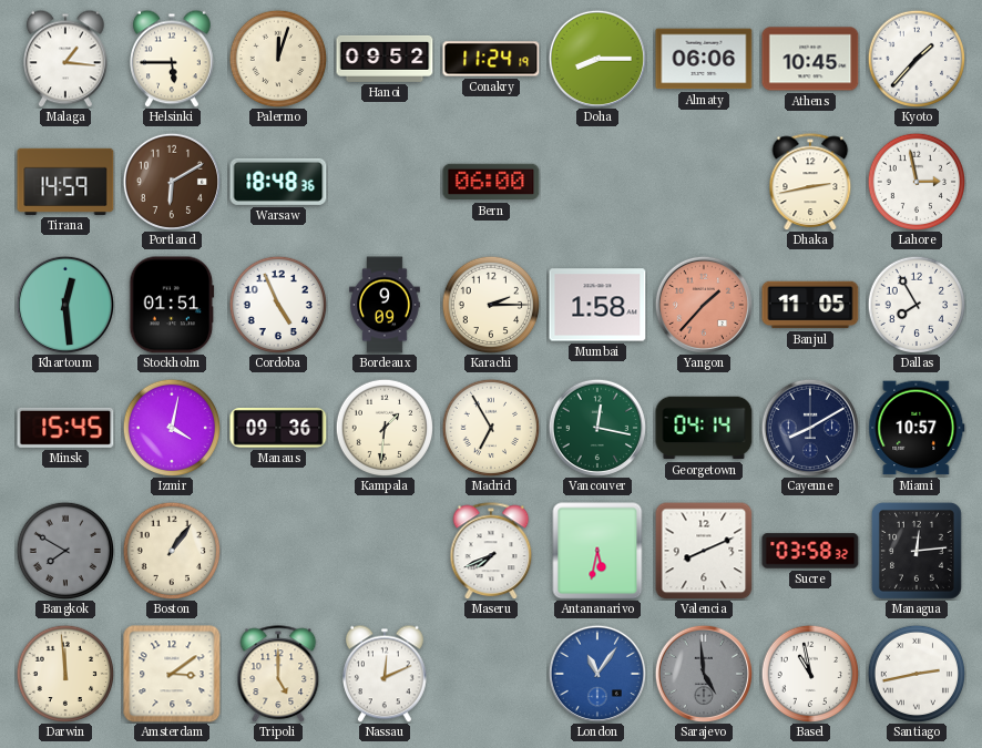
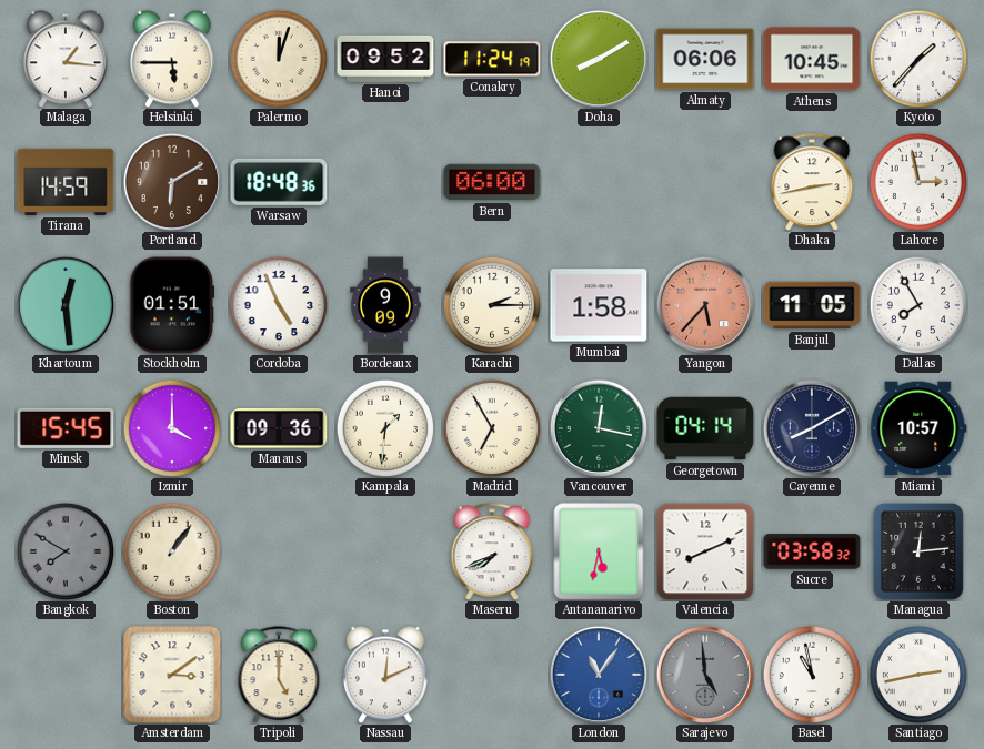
Doha: 8:15 -> 8:10 (598, 58)
Yangon: 1:37 -> 5:37 (704, 304)
Izmir: 4:02 -> 4:00 (171, 427)
Darwin: 11:59 -> none (64, 673)
